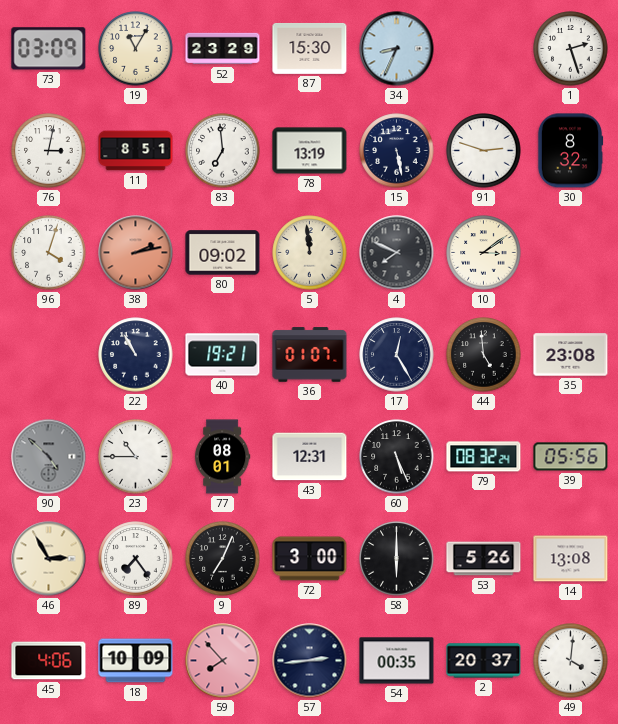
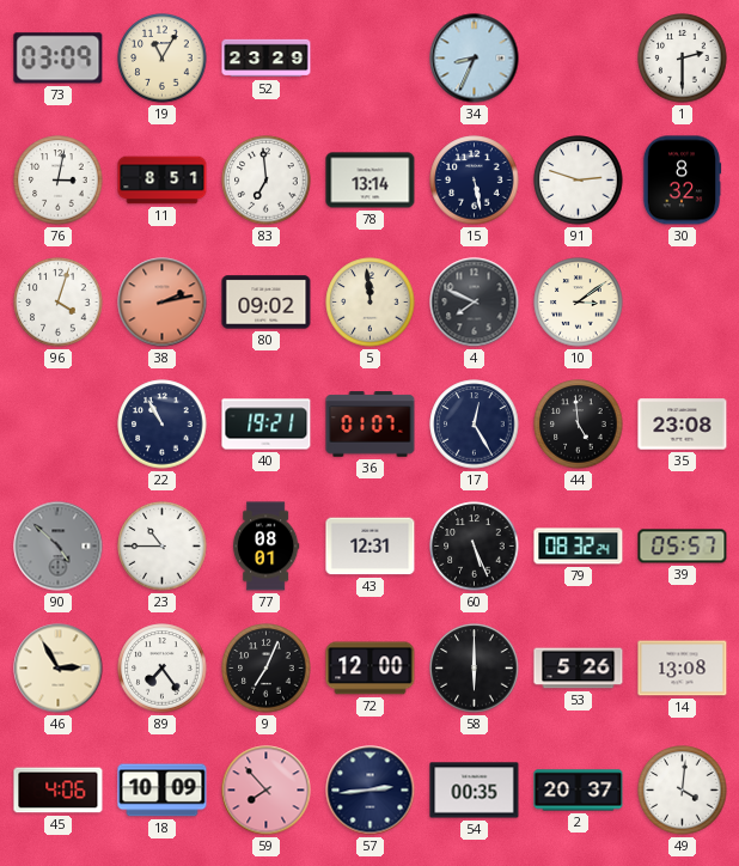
87: 15:30 -> none (310, 48)
1: 2:27 -> 2:30 (683, 59)
78: 13:19 -> 13:14 (371, 181)
39: 05:56 -> 05:57 (683, 547)
72: 3:00 -> 12:00 (371, 669)
